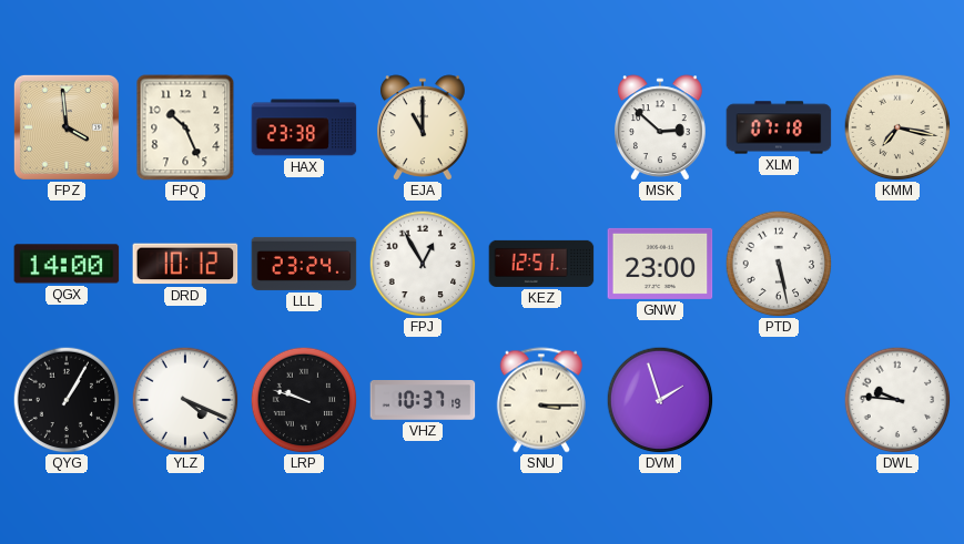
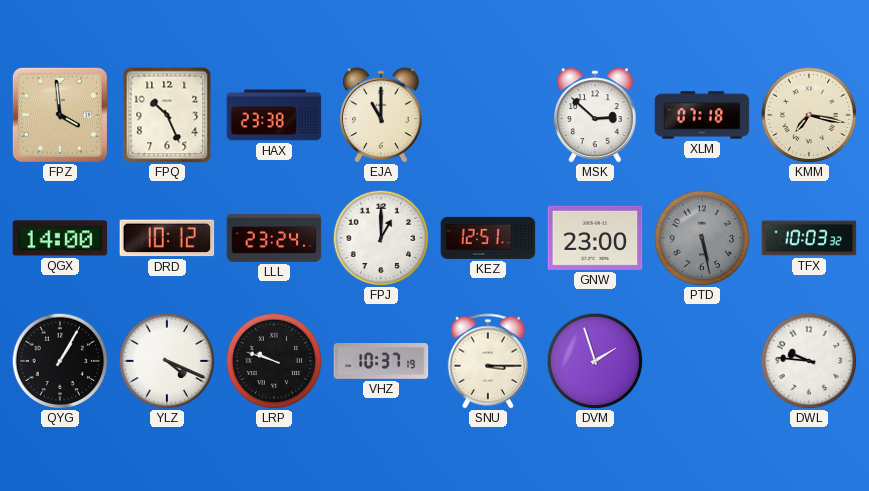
FPJ: 12:55 -> 1:00 (381, 238)
PTD dial: white -> grey (702, 238)
TFX: none -> 10:03 (809, 238)
